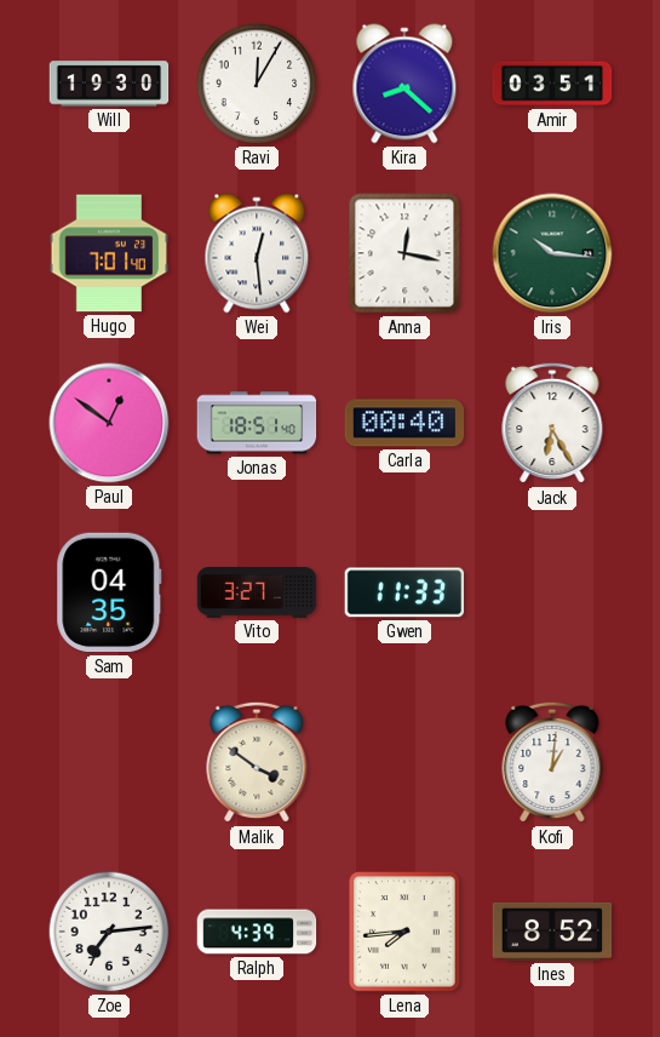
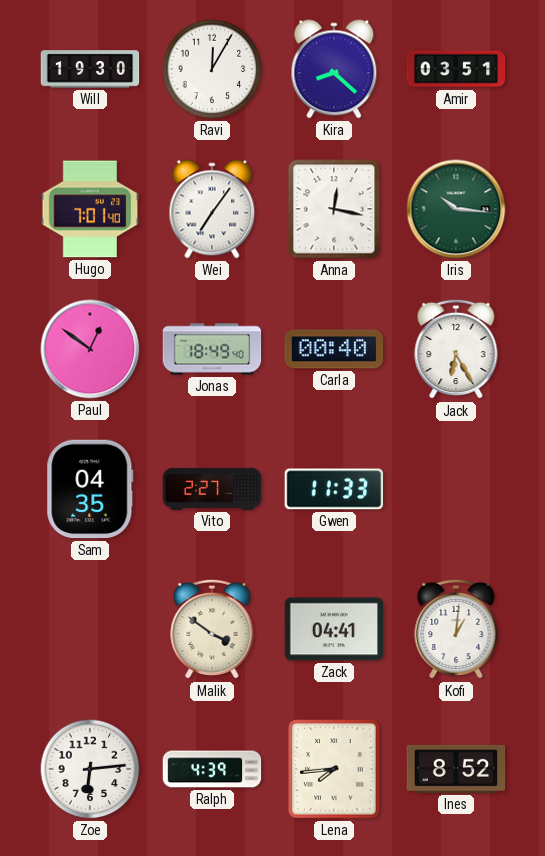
Wei: 12:29 -> 7:06 (212, 209)
Jonas: 18:51 -> 18:49 (212, 349)
Vito: 3:27 -> 2:27 (212, 490)
Zack: none -> 04:41 (334, 629)
Zoe: 7:14 -> 6:14 (90, 769)
